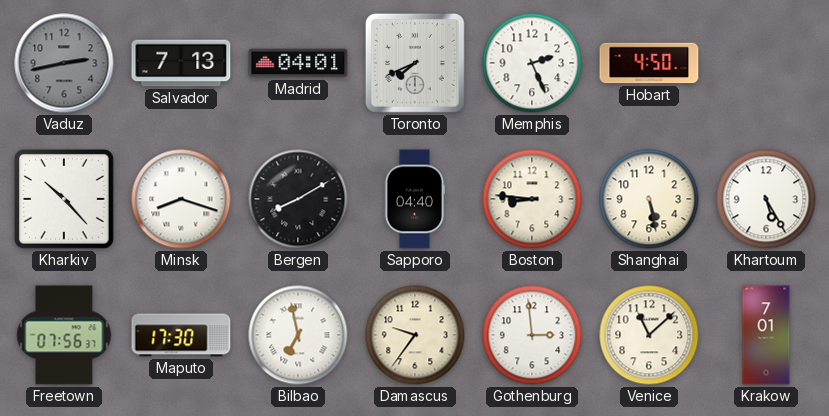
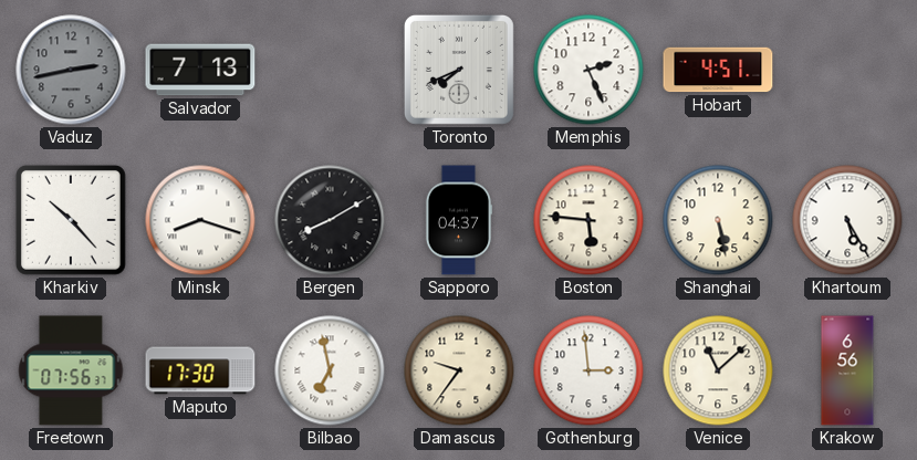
Madrid: 04:01 -> none (298, 63)
Hobart: 4:50 -> 4:51 (718, 70)
Sapporo: 04:40 -> 04:37 (459, 220)
Boston: 8:46 -> 5:46 (588, 220)
Krakow: 7:01 -> 6:56 (847, 370)
